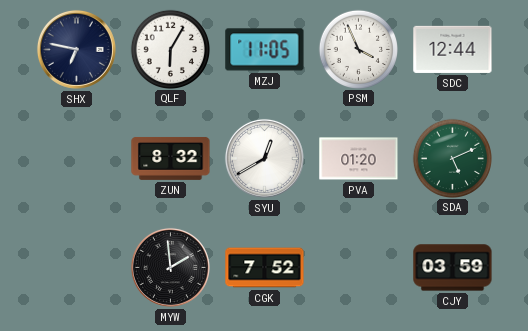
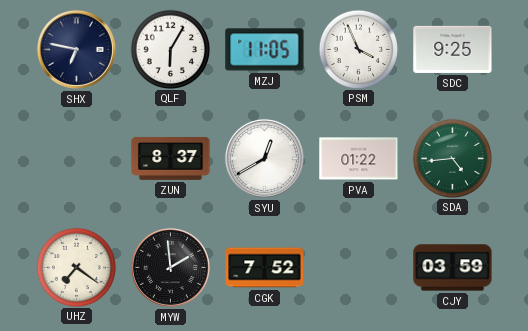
SDC: 12:44 -> 9:25 (453, 49)
ZUN: 8:32 -> 8:37 (171, 158)
PVA: 01:20 -> 01:22 (359, 159)
SDA: 5:11 -> 4:44 (452, 158)
UHZ: none -> 7:21 (76, 267)
